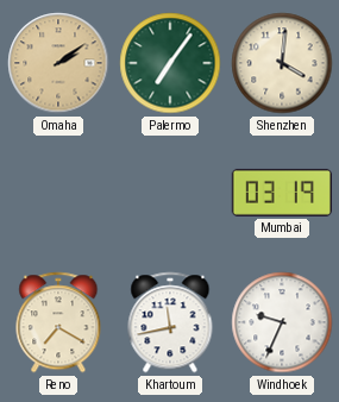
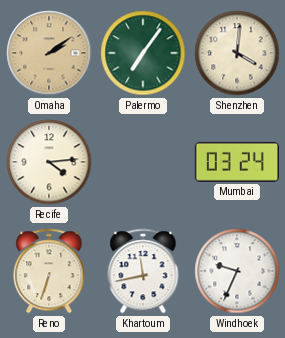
Recife: none -> 4:14 (49, 162)
Mumbai: 03:19 -> 03:24 (237, 162)
Reno: 7:20 -> 6:33 (49, 271)
